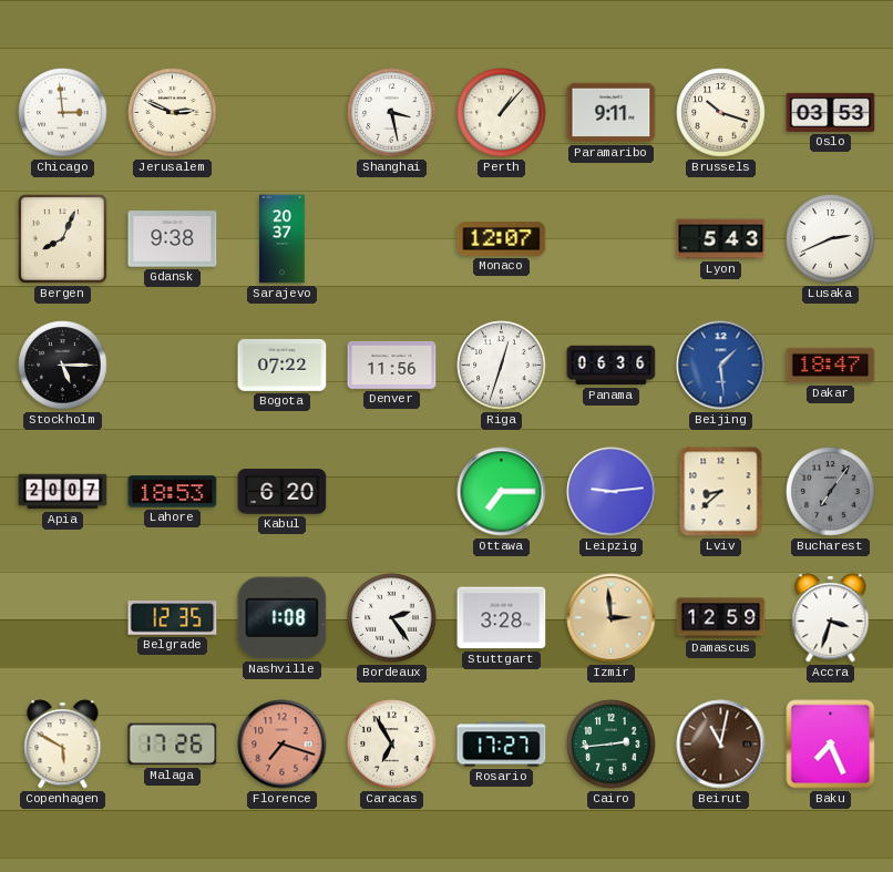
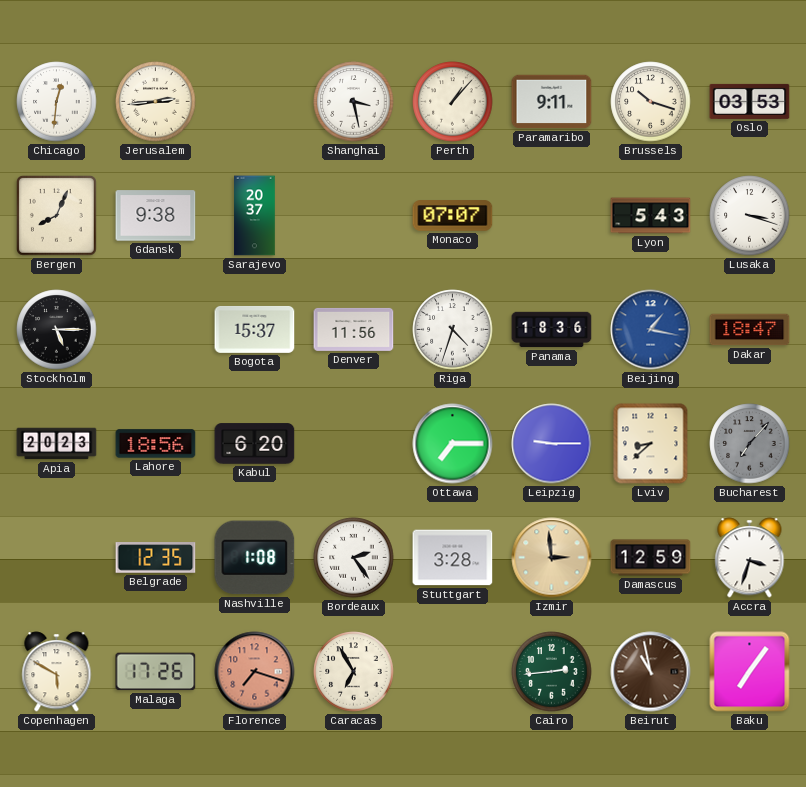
Chicago: 2:59 -> 12:31 (57, 102)
Jerusalem: 2:49 -> 2:44 (156, 102)
Monaco: 12:07 -> 07:07 (453, 216)
Lusaka: 2:41 -> 3:18 (750, 216)
Bogota: 07:22 -> 15:37 (255, 329)
Riga: 12:33 -> 4:33 (453, 330)
Panama: 06:36 -> 18:36 (552, 330)
Beijing: 1:29 -> 1:17 (651, 330)
Apia: 20:07 -> 20:23 (57, 444)
Lahore: 18:53 -> 18:56 (156, 444)
Leipzig: 9:14 -> 9:15 (552, 444)
Bucharest: 7:06 -> 7:07 (750, 444)
Rosario: 17:27 -> none (502, 745)
Beirut: 11:02 -> 10:58 (651, 672)
Baku: 7:26 -> 7:06 (750, 672)
